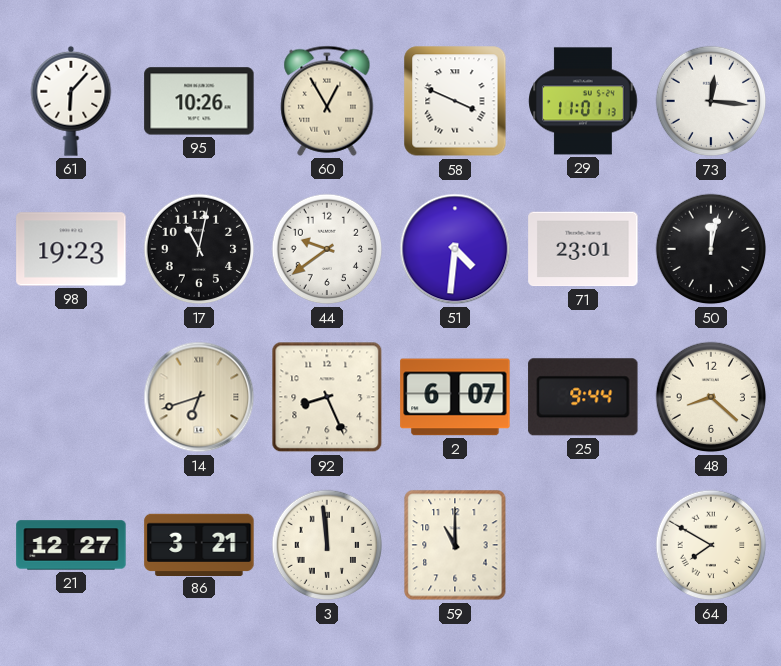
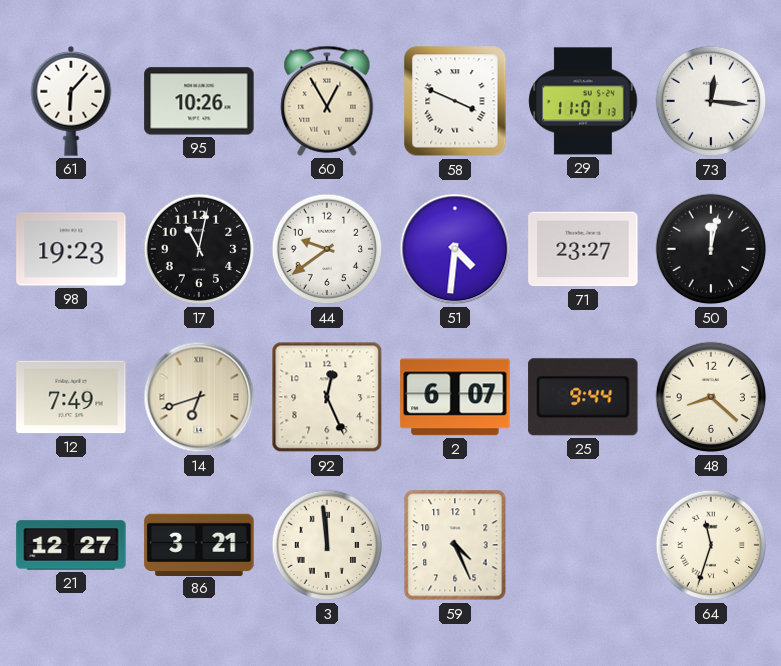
71: 23:01 -> 23:27 (583, 249)
12: none -> 7:49 (71, 397)
92: 8:26 -> 12:26 (327, 397)
59: 11:00 -> 4:26 (455, 545)
64: 7:50 -> 11:33 (711, 545)
